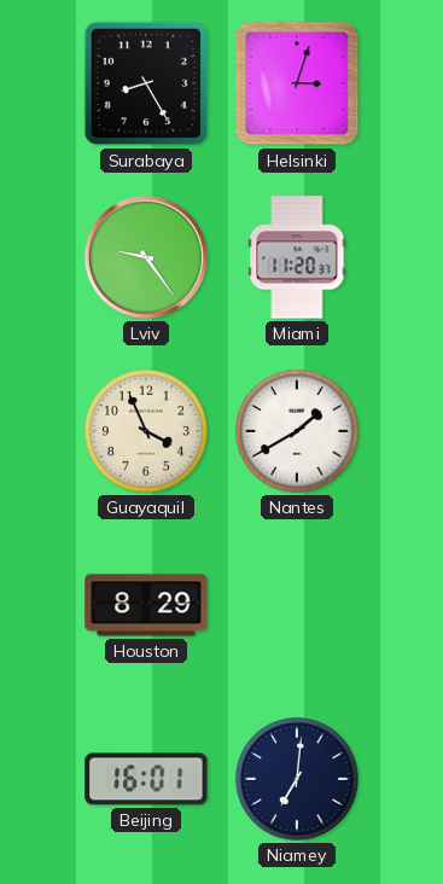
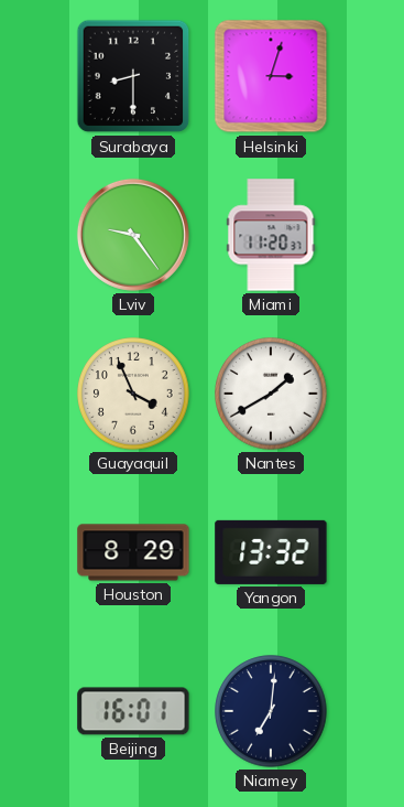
Surabaya: 8:25 -> 8:30 (133, 76)
Yangon: none -> 13:32 (271, 552)
